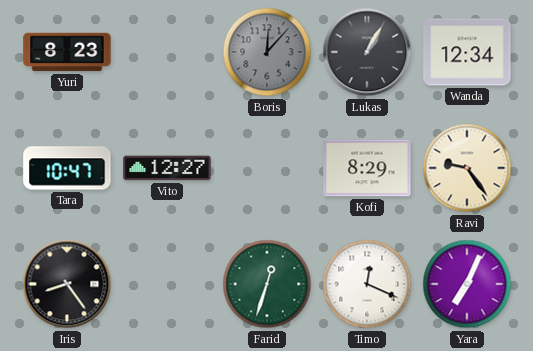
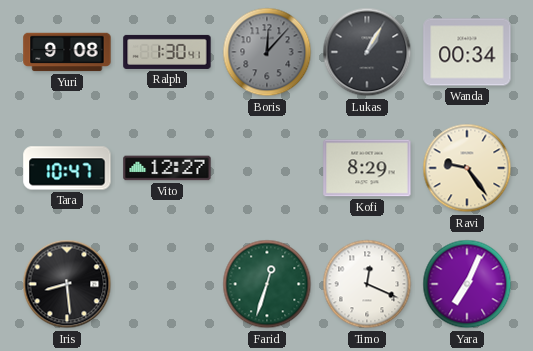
Yuri: 8:23 -> 9:08 (67, 52)
Ralph: none -> 1:30 (167, 52)
Wanda: 12:34 -> 00:34 (467, 52)
Iris: 8:24 -> 8:29 (67, 284)
